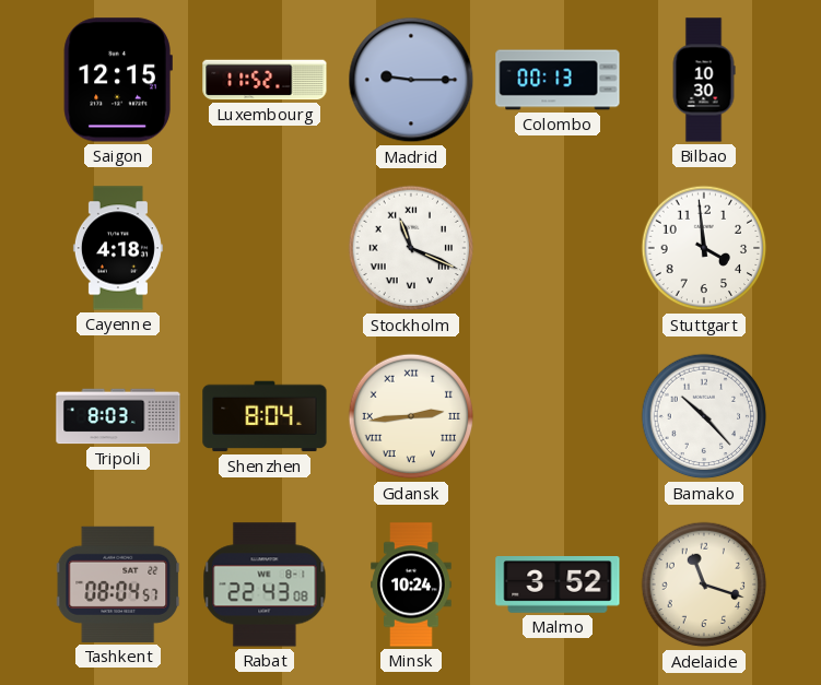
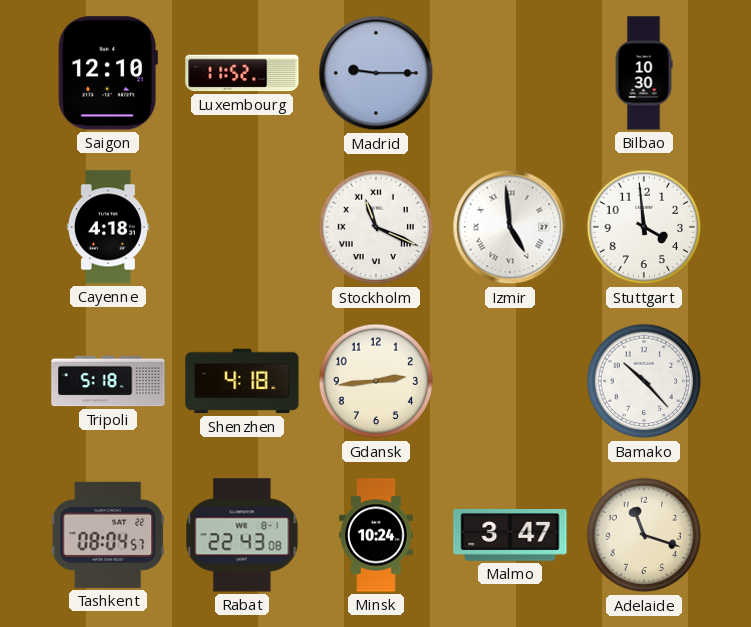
Saigon: 12:15 -> 12:10 (108, 73)
Colombo: 00:13 -> none (558, 80)
Izmir: none -> 4:59 (510, 227)
Tripoli: 8:03 -> 5:18 (108, 381)
Shenzhen: 8:04 -> 4:18 (242, 381)
Gdansk numerals: Roman -> Arabic (376, 381)
Malmo: 3:52 -> 3:47 (510, 536)
